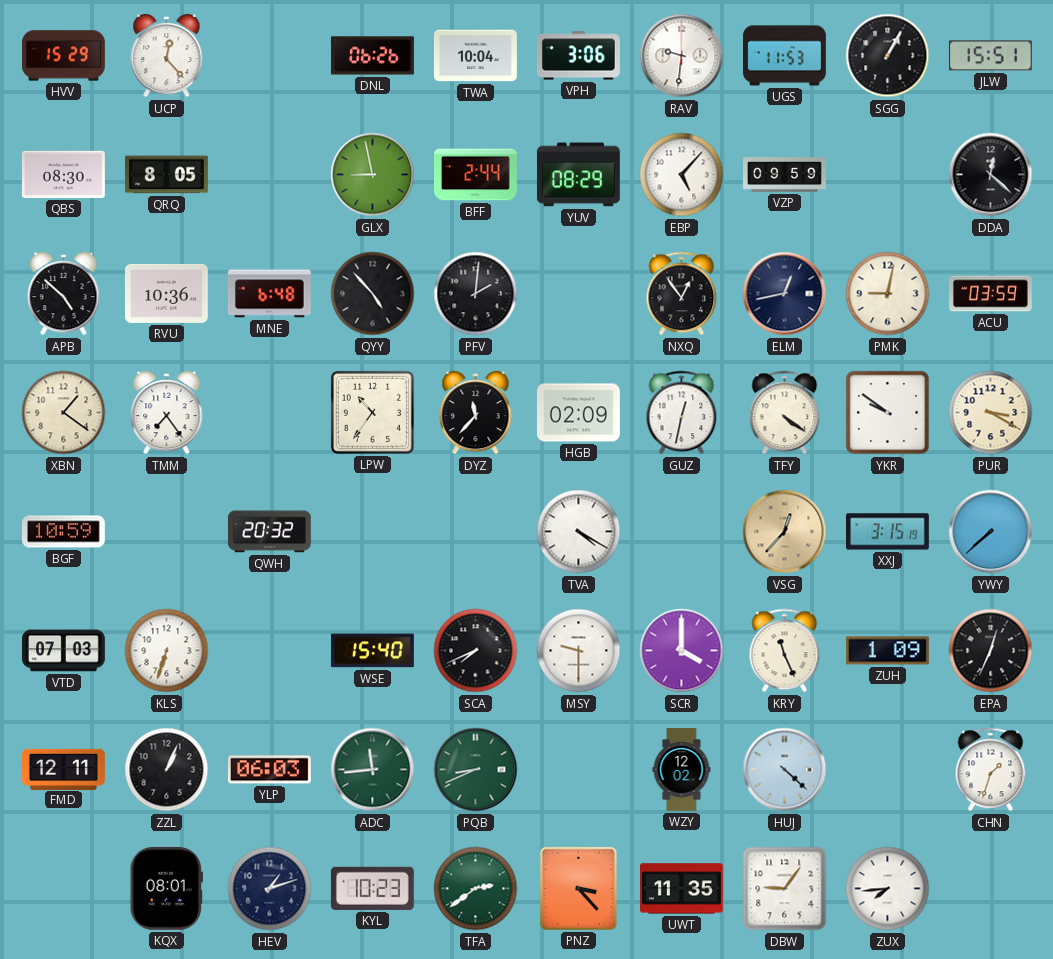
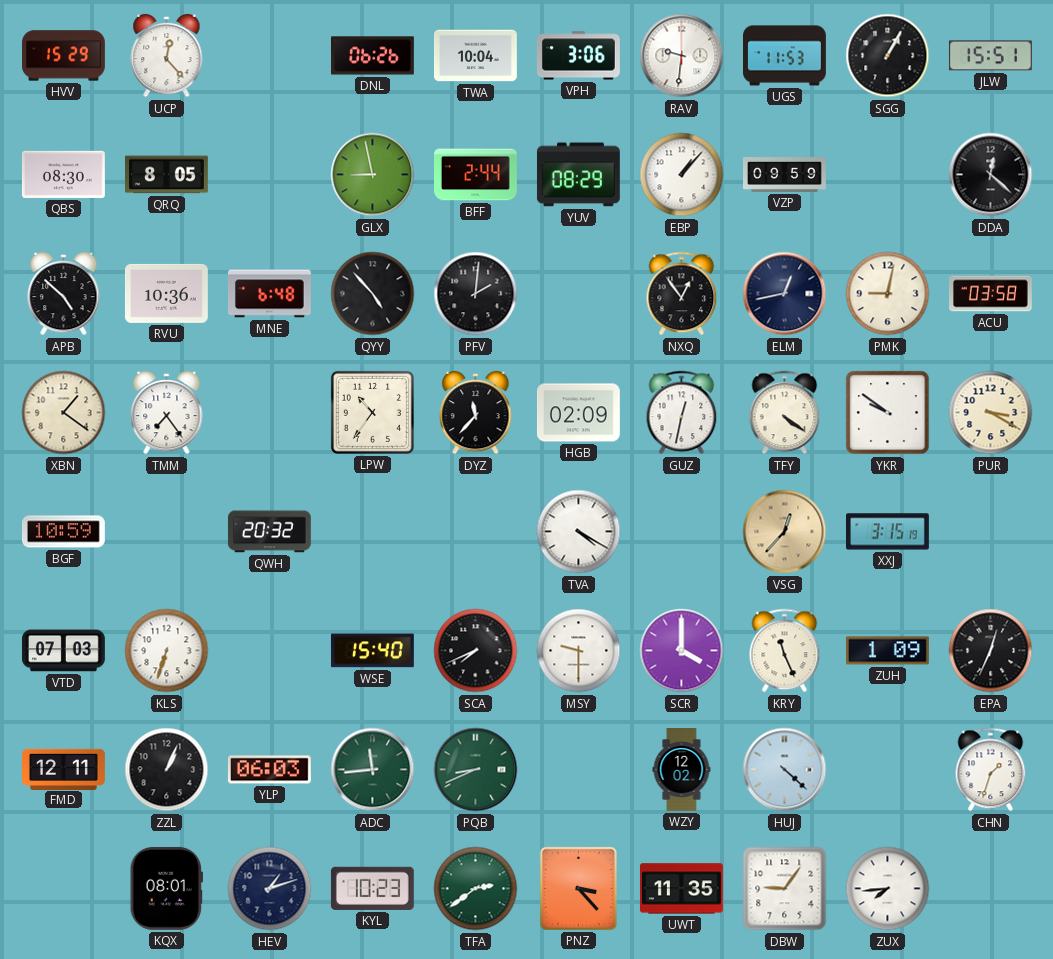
EBP: 5:07 -> 1:07 (682, 175)
ACU: 03:59 -> 03:58 (991, 294)
YWY: 7:38 -> none (991, 532)
